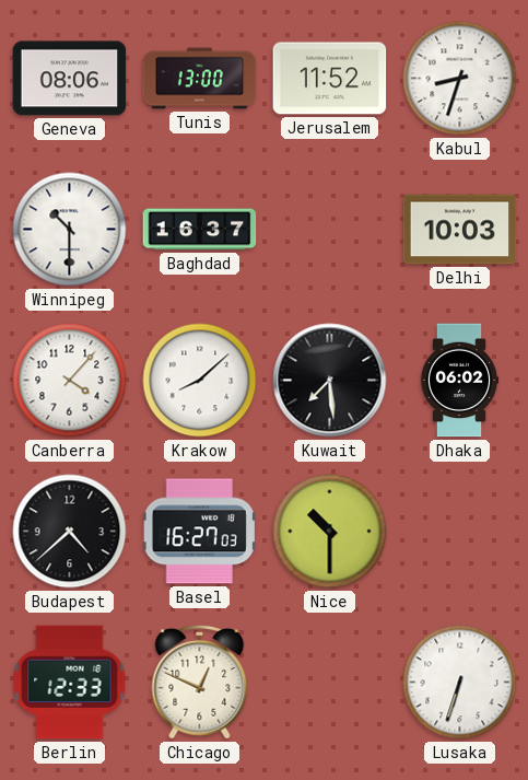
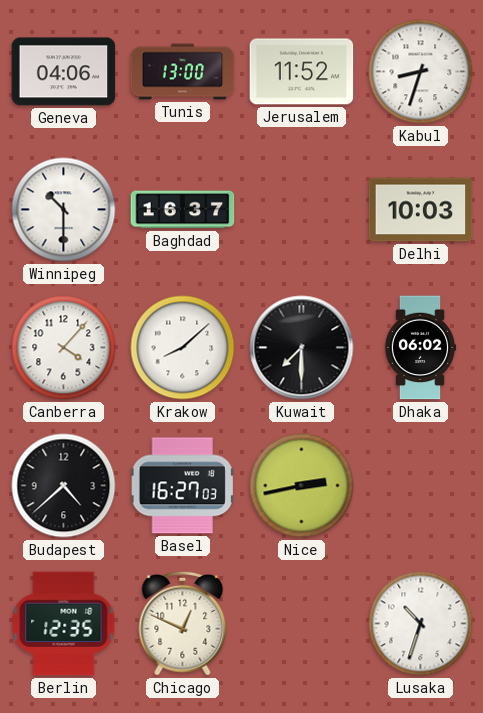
Geneva: 08:06 -> 04:06 (64, 72)
Kuwait: 7:29 -> 7:30 (302, 348)
Nice: 10:30 -> 2:43 (302, 486)
Berlin: 12:33 -> 12:35 (64, 624)
Lusaka: 6:33 -> 10:33 (421, 624)
